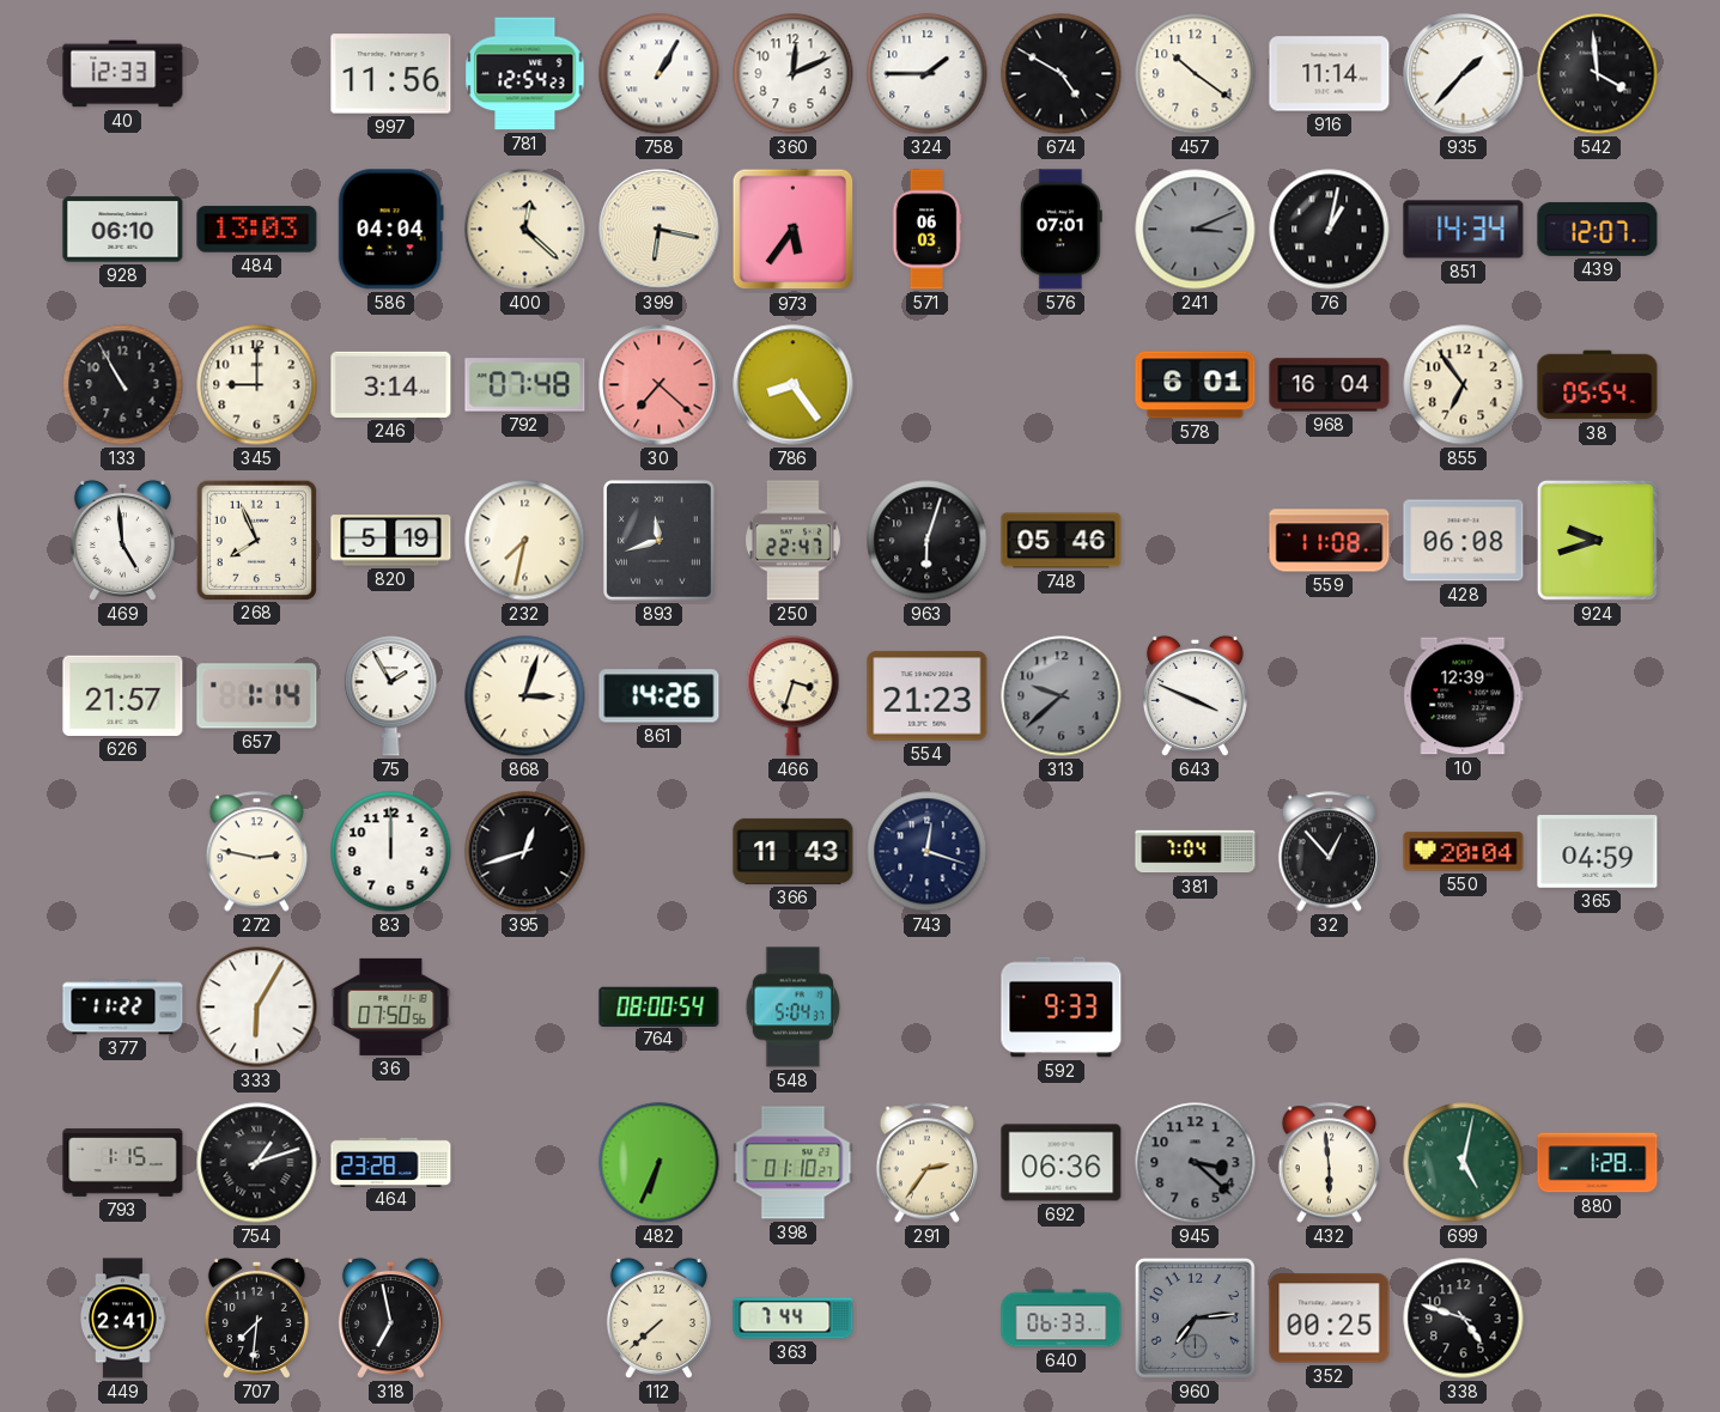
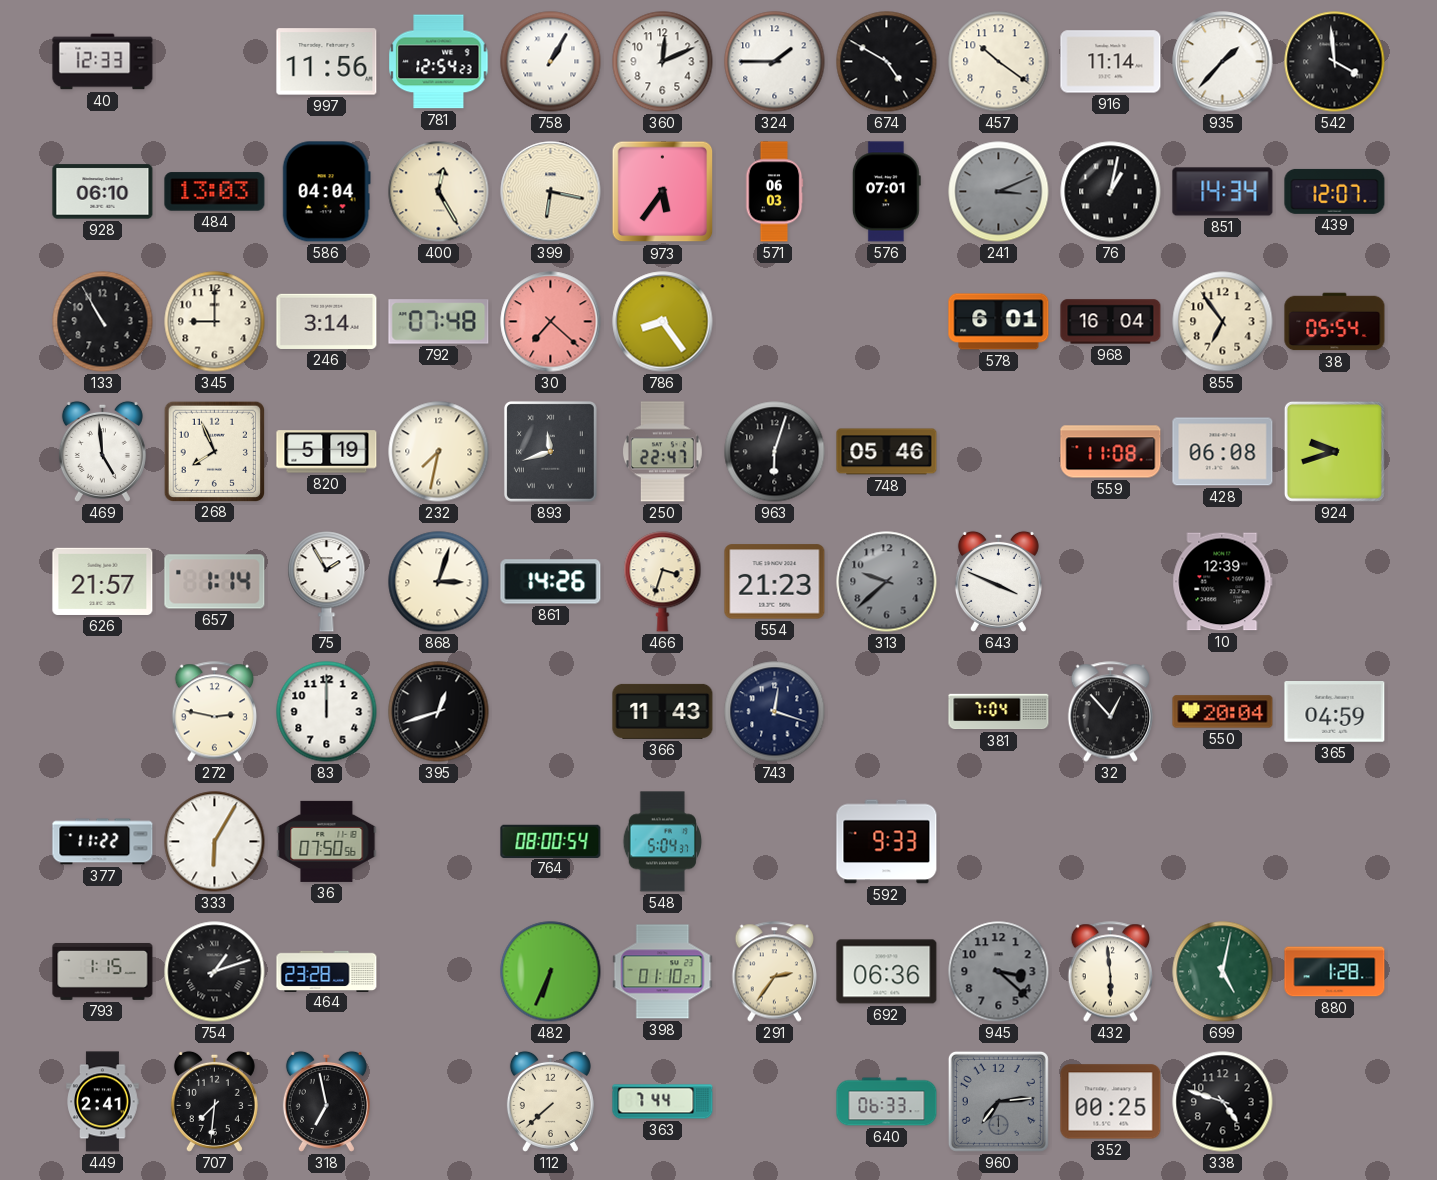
400: 12:22 -> 12:25 (439, 192)
